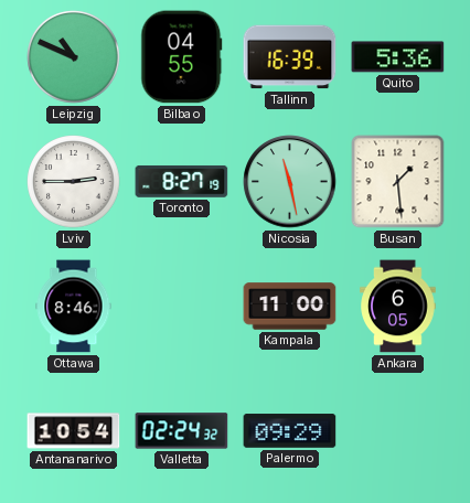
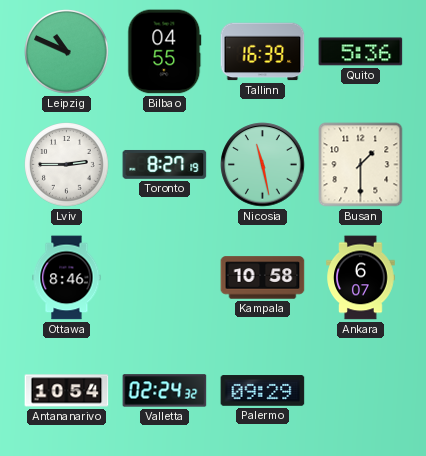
Busan: 1:29 -> 1:30 (361, 165)
Kampala: 11:00 -> 10:58 (263, 278)
Ankara: 6:05 -> 6:07 (361, 278)
